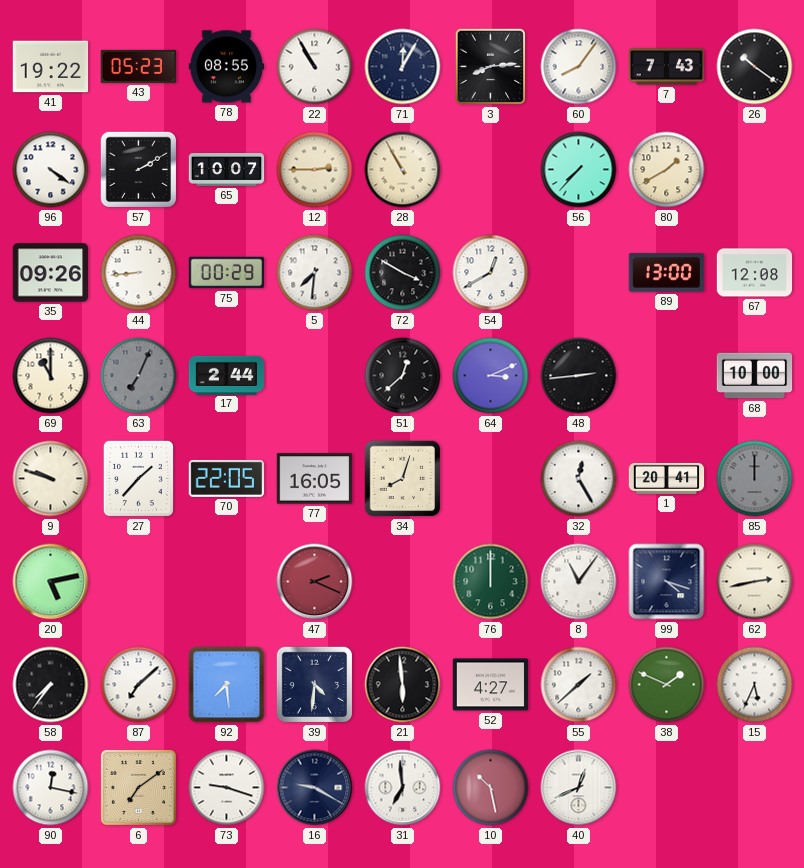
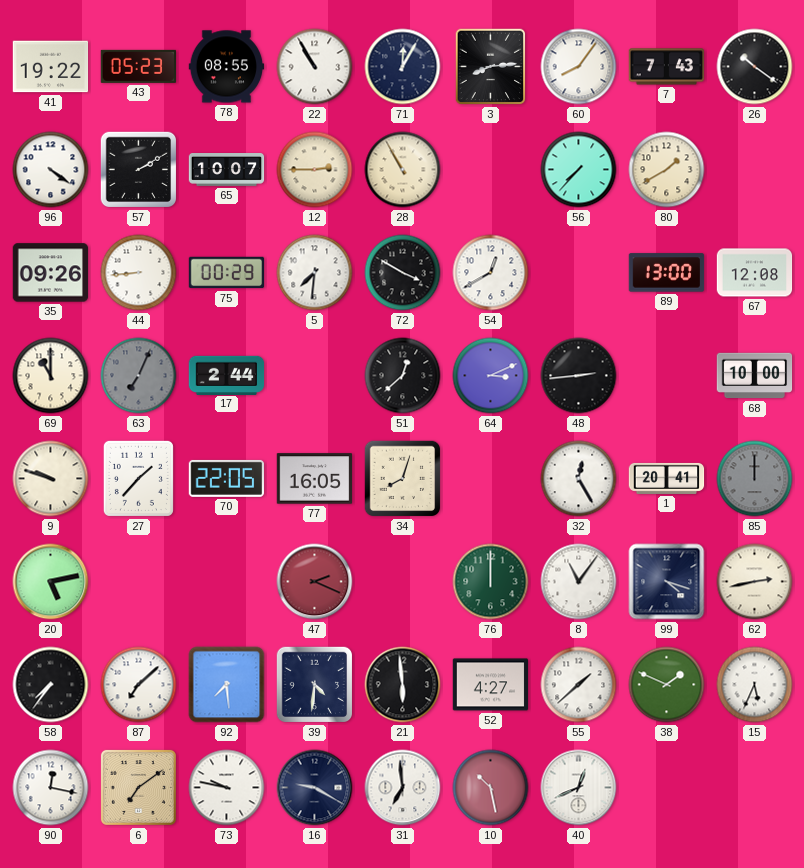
73: 9:18 -> 9:47 (227, 788)
